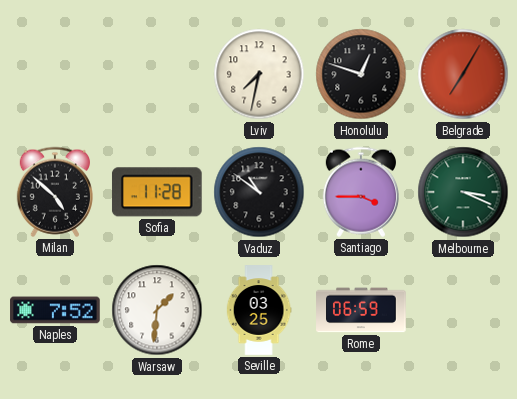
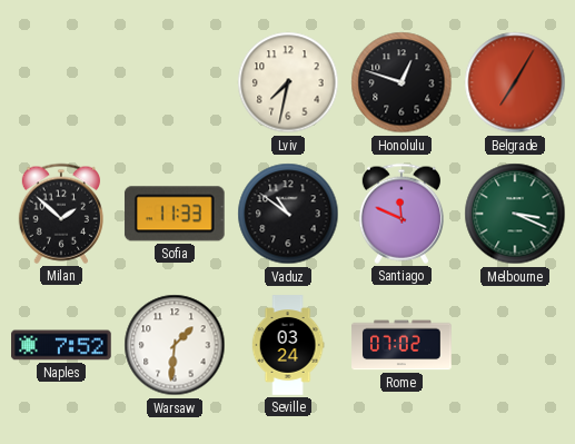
Milan: 4:52 -> 1:52 (61, 214)
Sofia: 11:28 -> 11:33 (175, 214)
Santiago: 3:45 -> 11:49 (401, 214)
Seville: 03:25 -> 03:24 (288, 345)
Rome: 06:59 -> 07:02 (401, 345)
